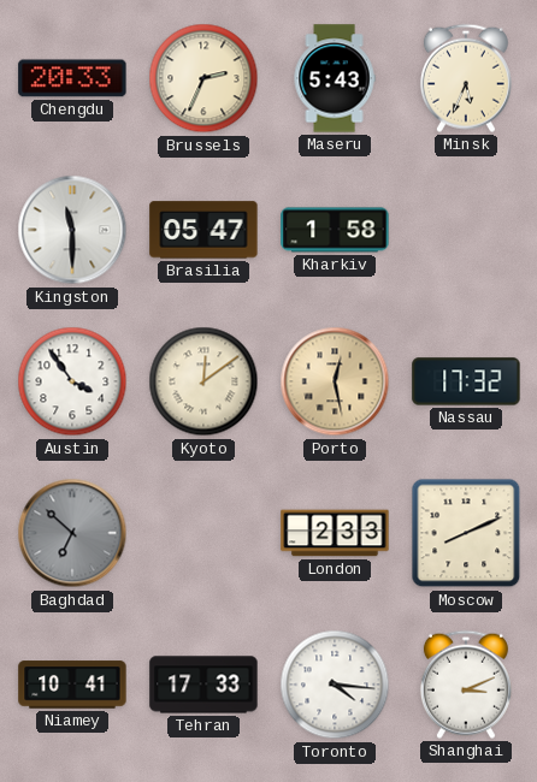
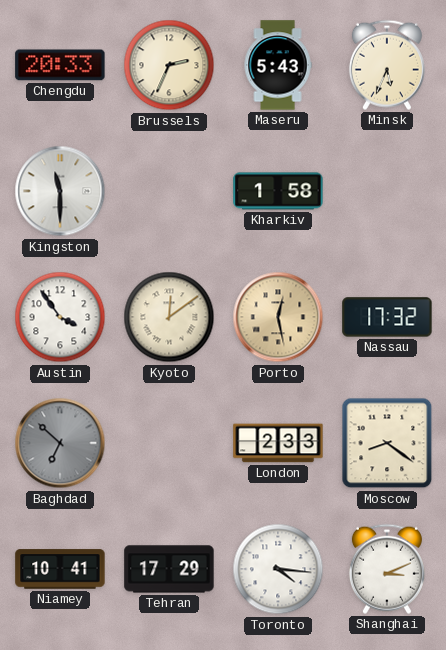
Brasilia: 05:47 -> none (203, 230)
Moscow: 8:11 -> 8:21 (387, 443)
Tehran: 17:33 -> 17:29 (169, 569)
